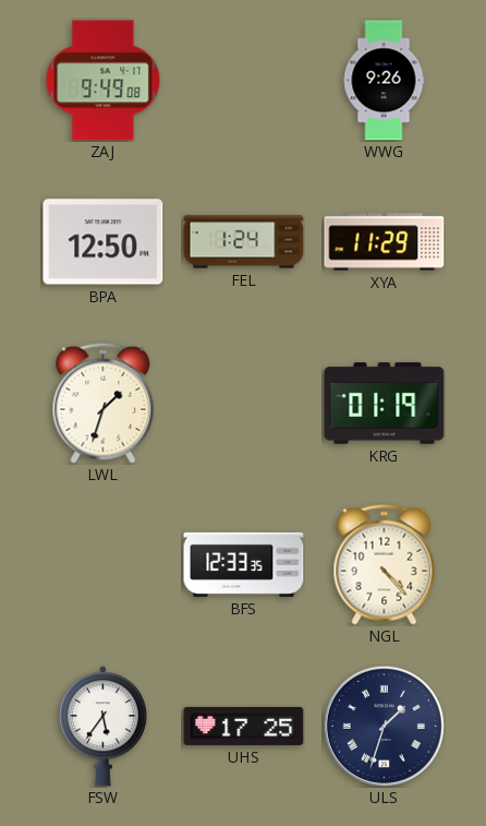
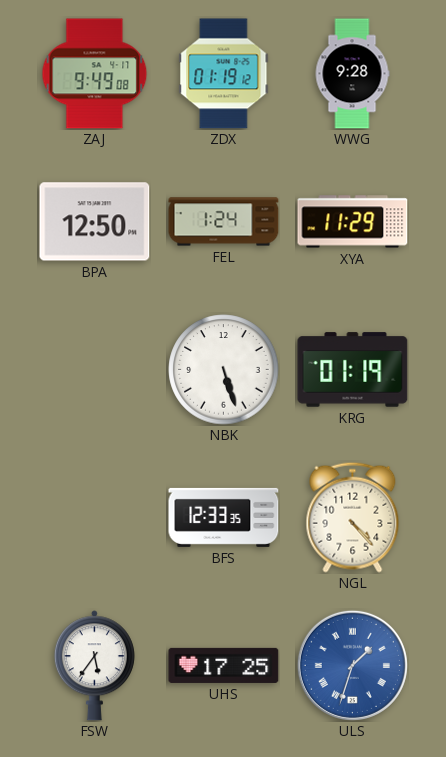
ZDX: none -> 01:19 (224, 74)
WWG: 9:26 -> 9:28 (352, 74)
LWL: 1:33 -> none (104, 403)
NBK: none -> 5:27 (224, 370)
ULS dial: navy -> blue (352, 665)
